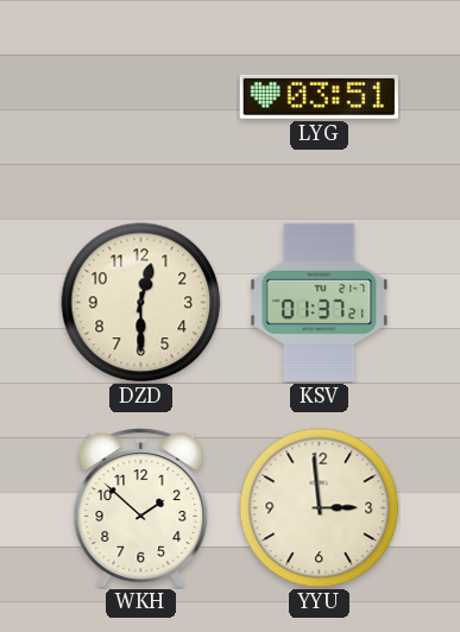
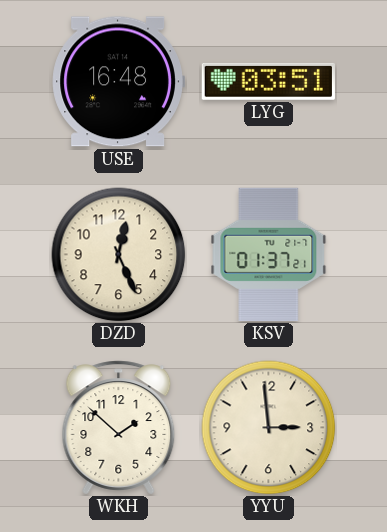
USE: none -> 16:48 (118, 82)
DZD: 12:30 -> 12:26 (119, 255)
